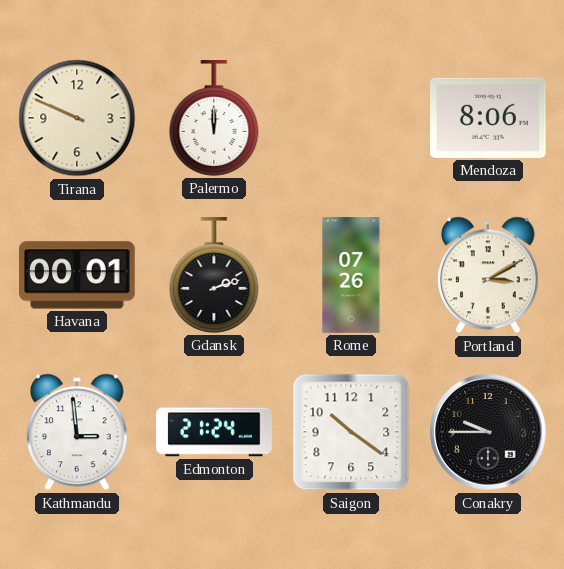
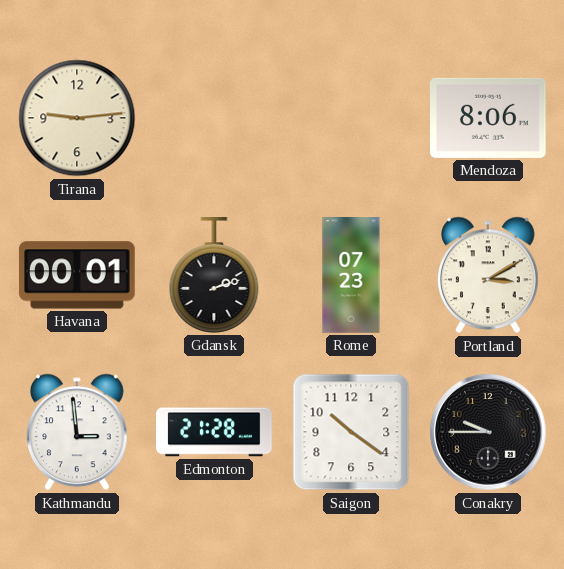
Tirana: 9:49 -> 9:14 (77, 118)
Palermo: 12:00 -> none (214, 118)
Rome: 07:26 -> 07:23 (351, 275)
Edmonton: 21:24 -> 21:28 (214, 432)
